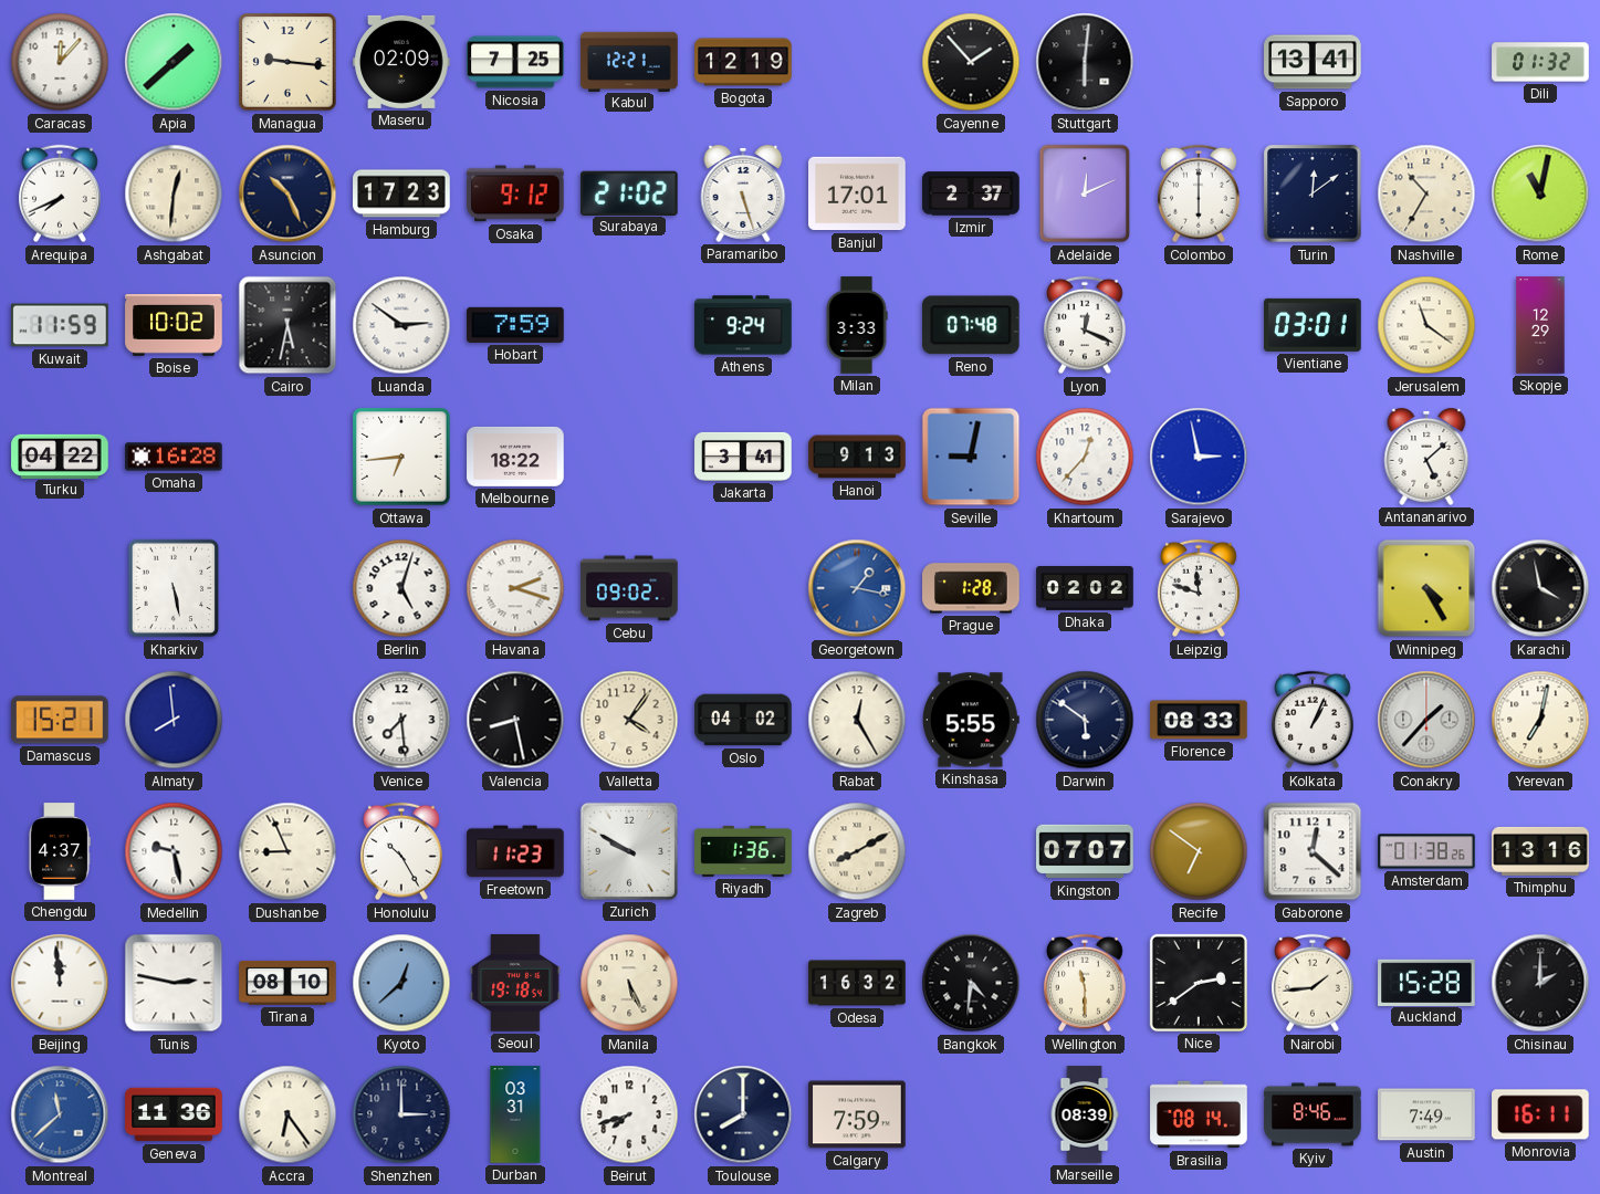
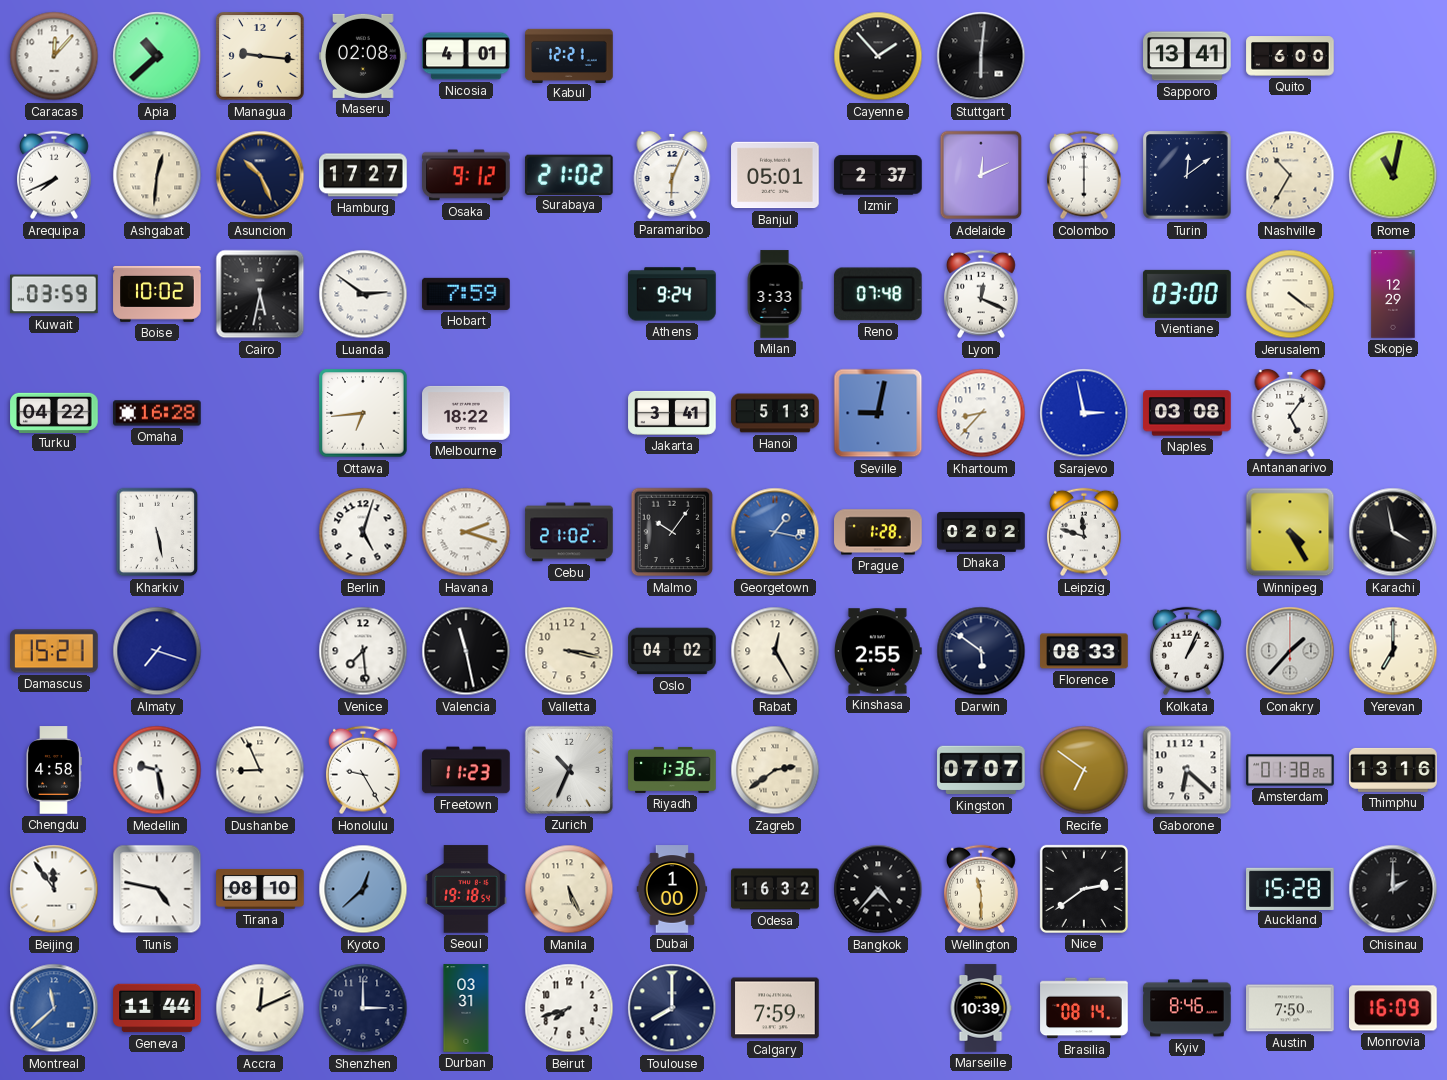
Apia: 1:38 -> 10:38 (157, 56)
Maseru: 02:09 -> 02:08 (363, 56)
Nicosia: 7:25 -> 4:01 (466, 56)
Bogota: 12:19 -> none (743, 62)
Quito: none -> 6:00 (1290, 56)
Dili: 01:32 -> none (1540, 62)
Hamburg: 17:23 -> 17:27 (363, 175)
Paramaribo: 5:27 -> 6:04 (672, 175)
Banjul: 17:01 -> 05:01 (775, 175)
Kuwait: 11:59 -> 03:59 (54, 294)
Vientiane: 03:01 -> 03:00 (1187, 294)
Jerusalem: 11:21 -> 4:21 (1290, 294)
Hanoi: 9:13 -> 5:13 (775, 413)
Khartoum: 12:37 -> 8:37 (981, 413)
Naples: none -> 03:08 (1187, 413)
Antananarivo: 5:08 -> 5:06 (1290, 413)
Cebu: 09:02 -> 21:02 (569, 532)
Malmo: none -> 10:06 (672, 532)
Almaty: 7:59 -> 7:18 (157, 651)
Valencia: 8:28 -> 11:28 (466, 651)
Valletta: 4:06 -> 3:17 (569, 651)
Kinshasa: 5:55 -> 2:55 (878, 651)
Yerevan: 7:02 -> 7:00 (1393, 651)
Chengdu: 4:37 -> 4:58 (54, 770)
Honolulu: 10:25 -> 9:25 (364, 770)
Zurich: 9:50 -> 10:34 (569, 770)
Zagreb: 8:10 -> 2:39 (775, 770)
Gaborone: 12:22 -> 6:22 (1187, 770)
Beijing: 11:59 -> 11:54 (54, 889)
Tunis: 2:47 -> 4:47 (157, 889)
Dubai: none -> 1:00 (672, 889)
Bangkok: 4:31 -> 4:37 (878, 889)
Nairobi: 1:44 -> none (1314, 983)
Geneva: 11:36 -> 11:44 (157, 1008)
Accra: 6:24 -> 12:11 (260, 1008)
Marseille: 08:39 -> 10:39 (981, 1008)
Austin: 7:49 -> 7:50 (1290, 1008)
Monrovia: 16:11 -> 16:09 (1393, 1008)
